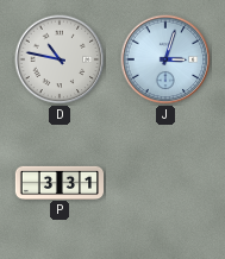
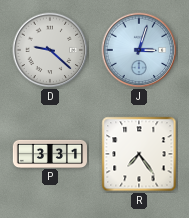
D: 10:47 -> 9:22 (50, 50)
R: none -> 7:24 (139, 154)
